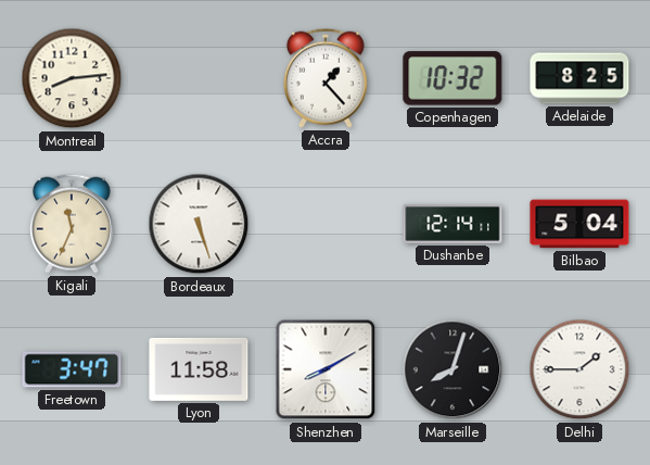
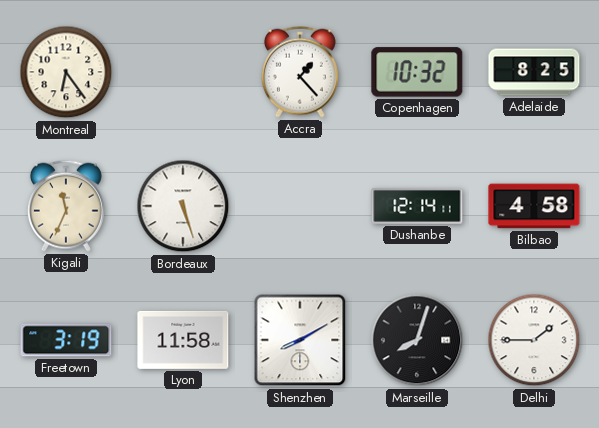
Montreal: 8:14 -> 6:24 (66, 72)
Bilbao: 5:04 -> 4:58 (534, 206)
Freetown: 3:47 -> 3:19 (66, 340)
